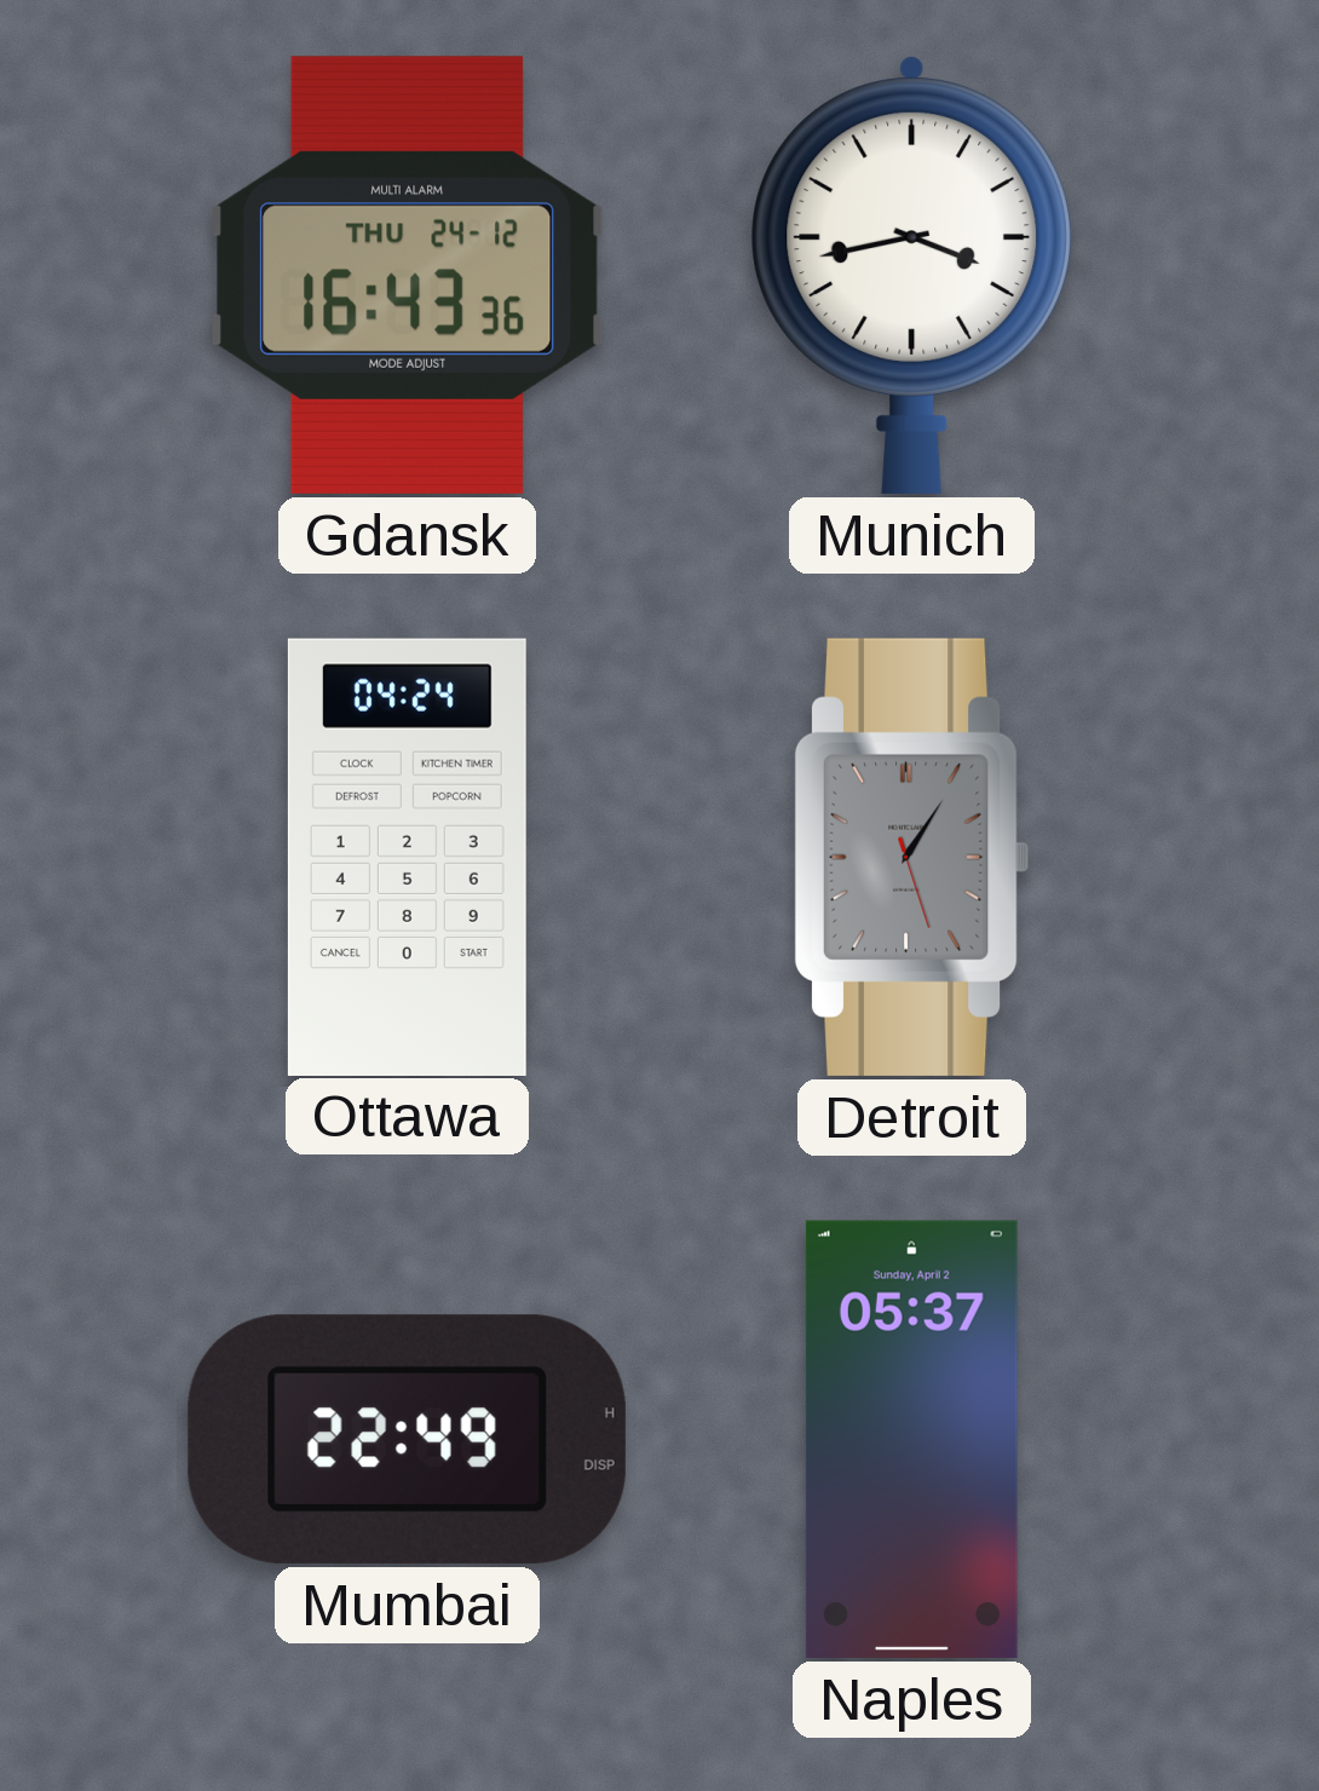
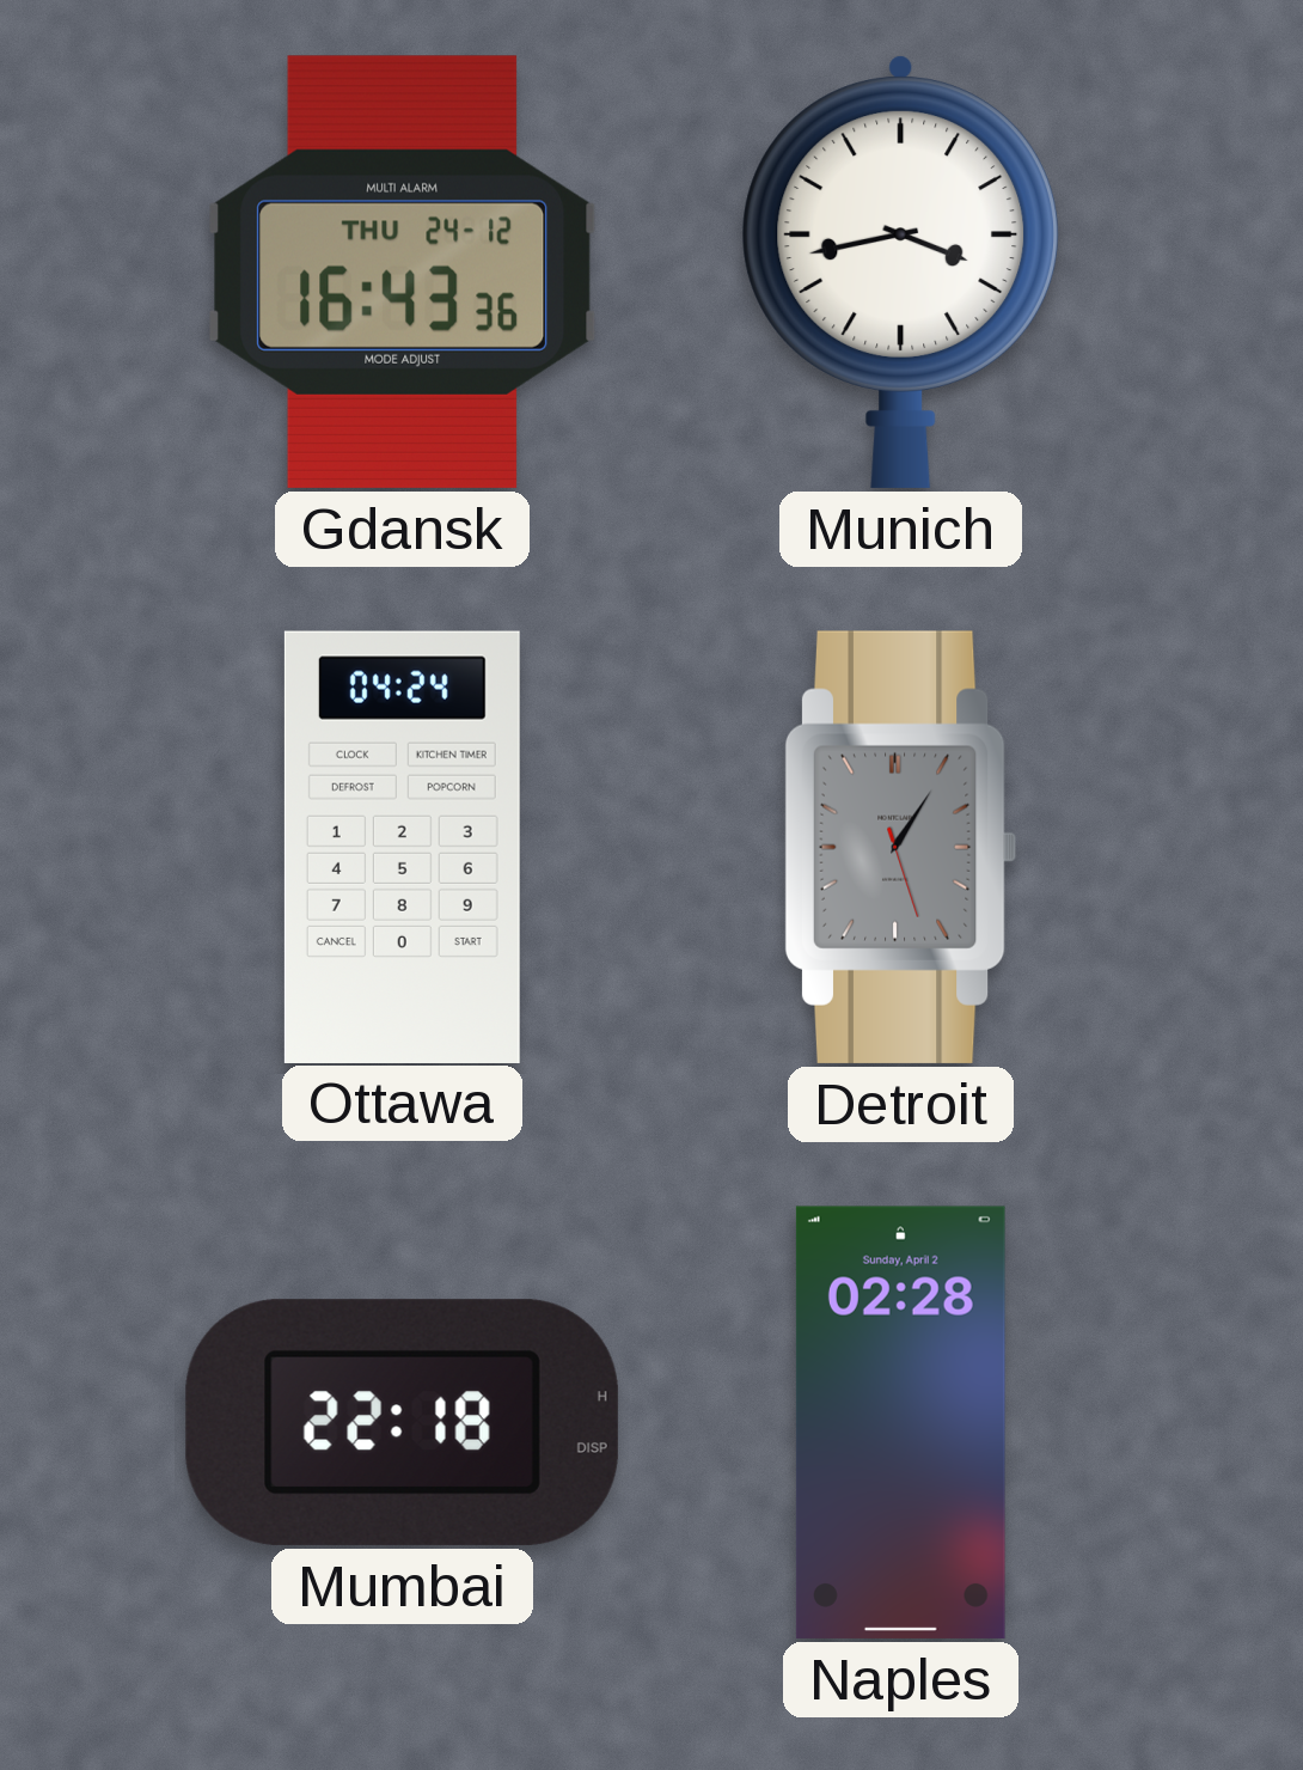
Mumbai: 22:49 -> 22:18 (402, 1422)
Naples: 05:37 -> 02:28 (900, 1422)
